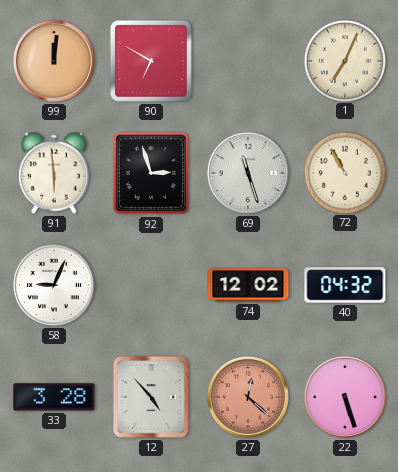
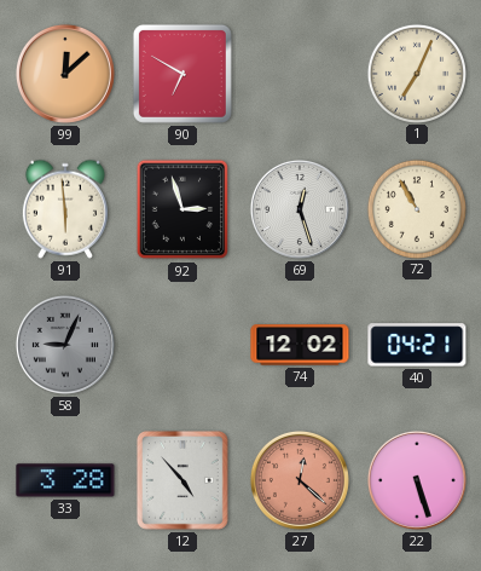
99: 12:01 -> 12:08 (65, 74)
69: 11:27 -> 12:27 (300, 209)
58 dial: white -> grey (65, 345)
40: 04:32 -> 04:21 (417, 345)
